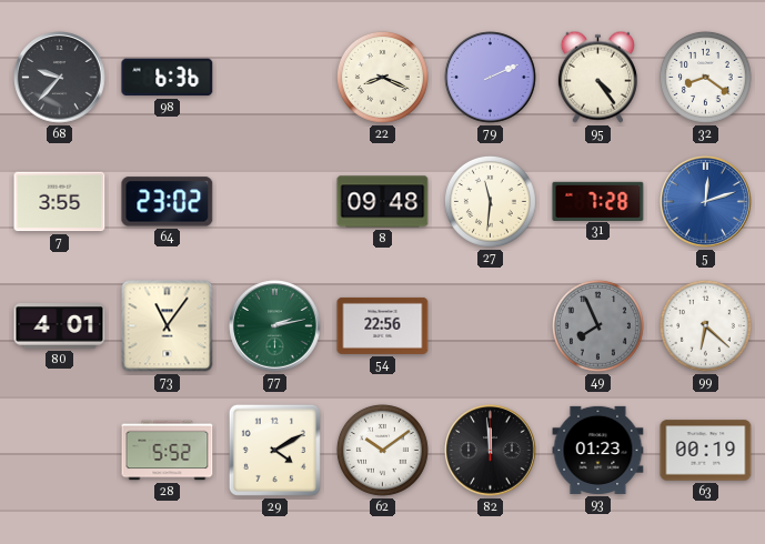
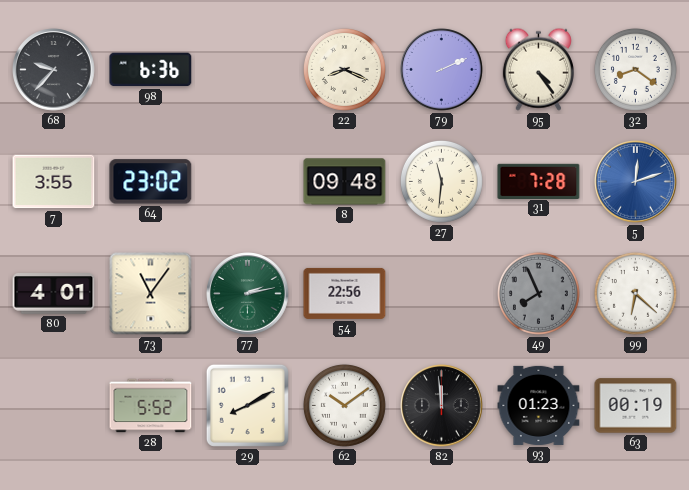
29: 4:10 -> 8:10 (247, 405)
